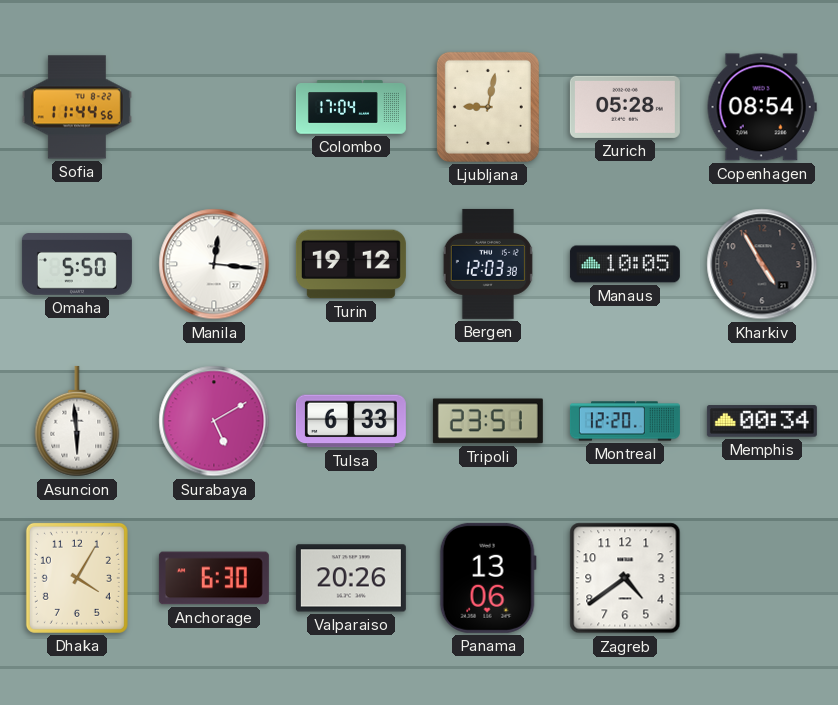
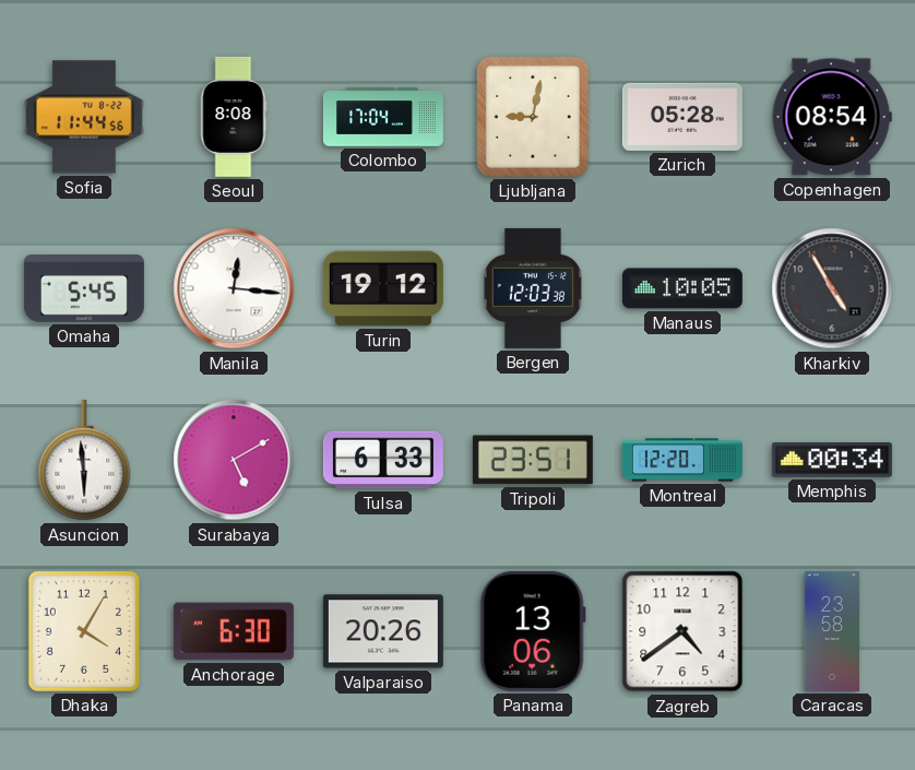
Seoul: none -> 8:08 (234, 117)
Omaha: 5:50 -> 5:45 (84, 288)
Caracas: none -> 23:58 (832, 631)
